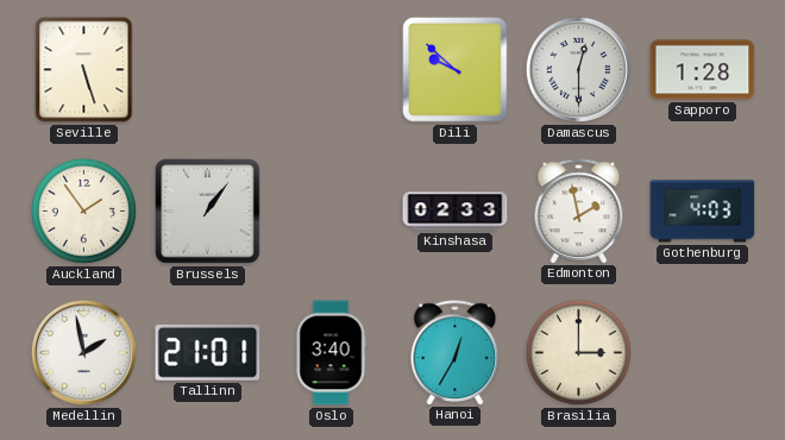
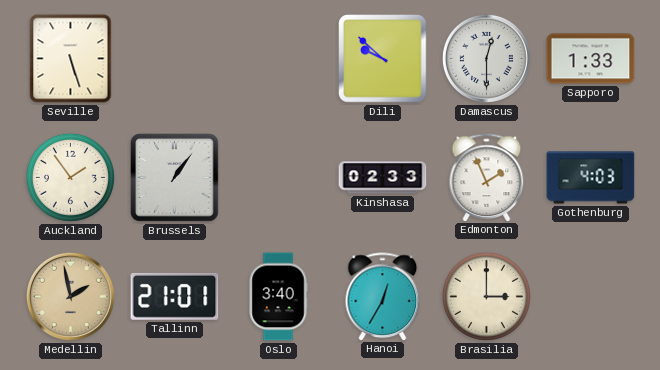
Sapporo: 1:28 -> 1:33 (591, 59)
Edmonton: 1:58 -> 1:56 (487, 177)
Medellin dial: white -> champagne (70, 296)
